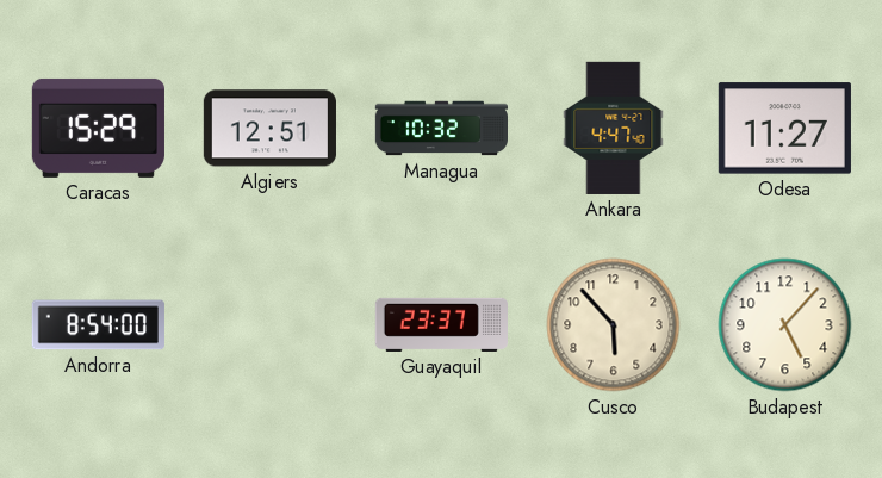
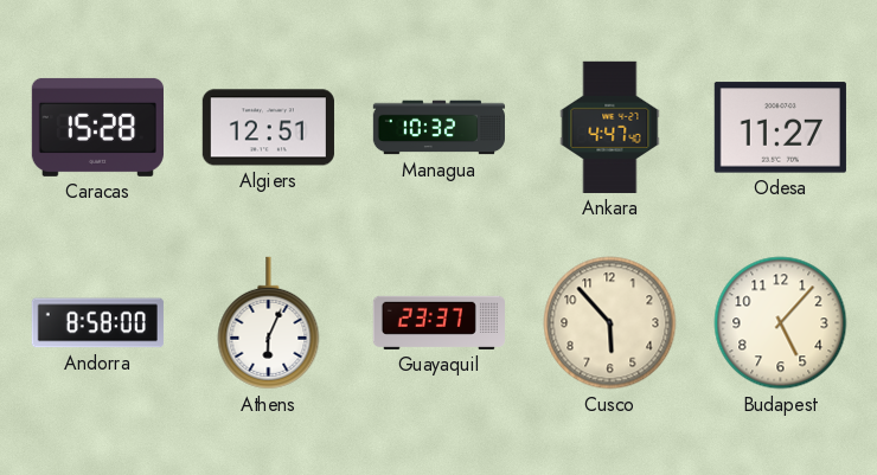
Caracas: 15:29 -> 15:28 (97, 127)
Andorra: 8:54 -> 8:58 (97, 323)
Athens: none -> 6:04 (269, 323)
